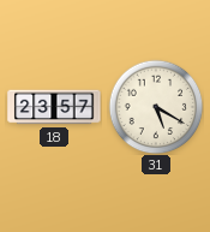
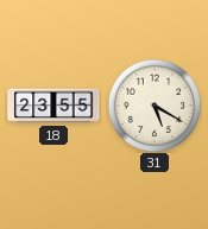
18: 23:57 -> 23:55 (53, 106)
